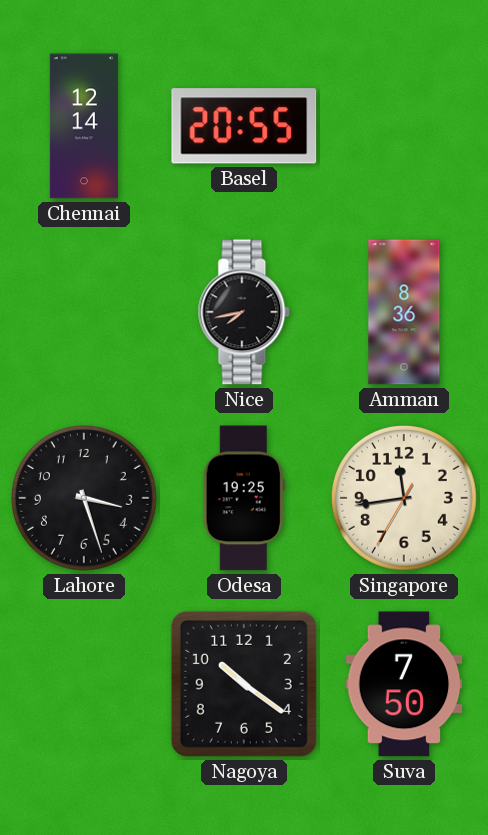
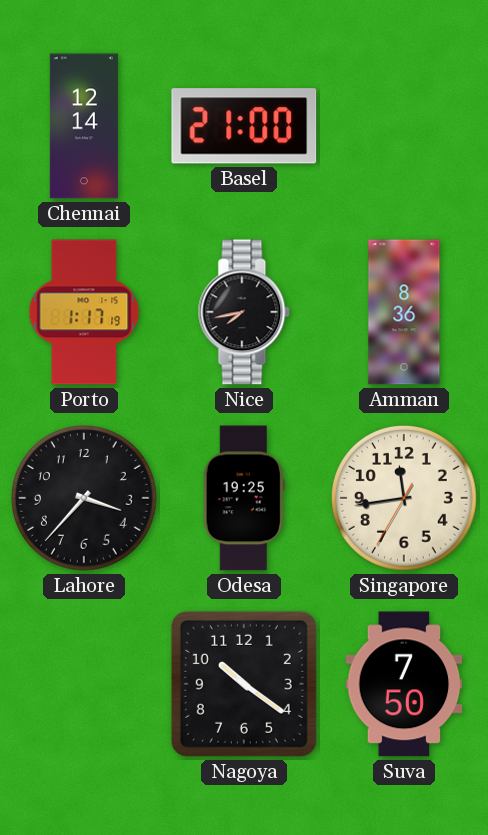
Basel: 20:55 -> 21:00 (244, 126)
Porto: none -> 1:17 (84, 312)
Lahore: 3:27 -> 3:37 (85, 499)
